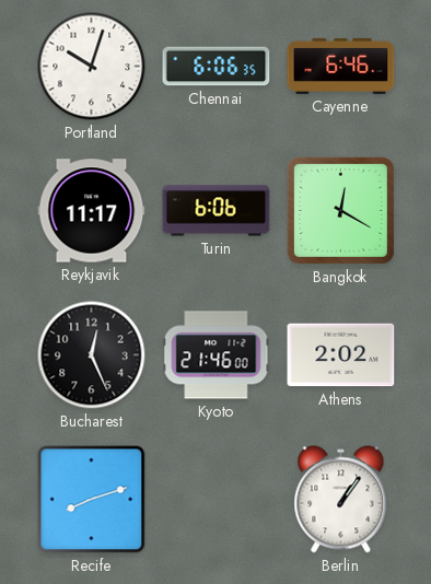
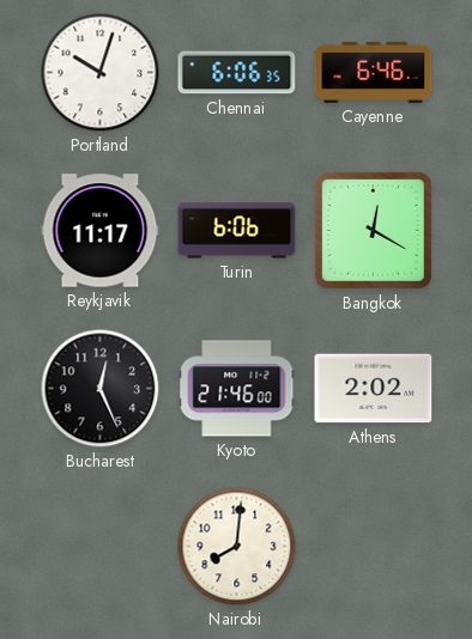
Recife: 8:12 -> none (92, 500)
Nairobi: none -> 8:01 (237, 547)
Berlin: 1:06 -> none (341, 500)
